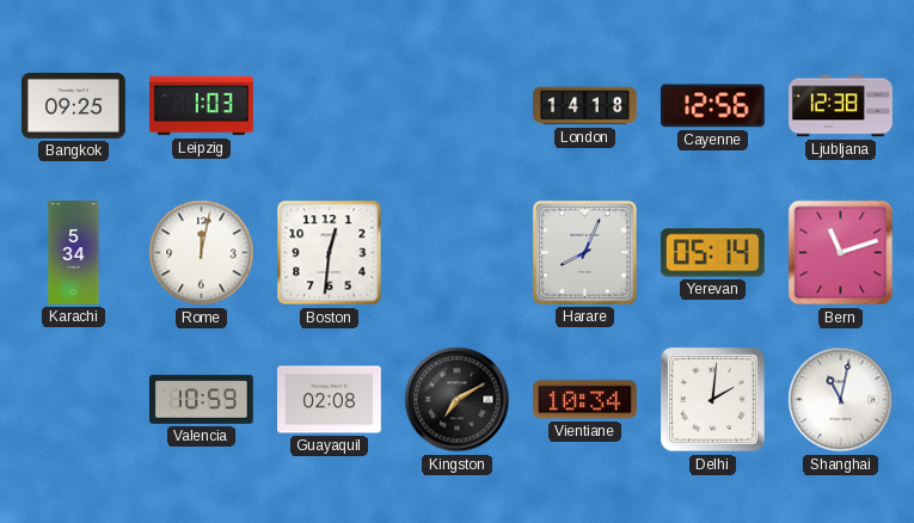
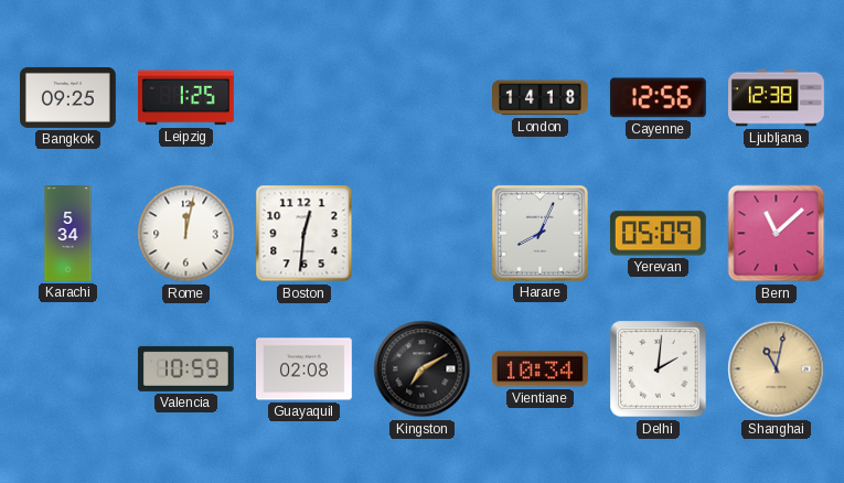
Leipzig: 1:03 -> 1:25 (186, 98)
Yerevan: 05:14 -> 05:09 (658, 234)
Bern: 11:12 -> 11:08 (777, 234)
Shanghai dial: white -> champagne (777, 369)
